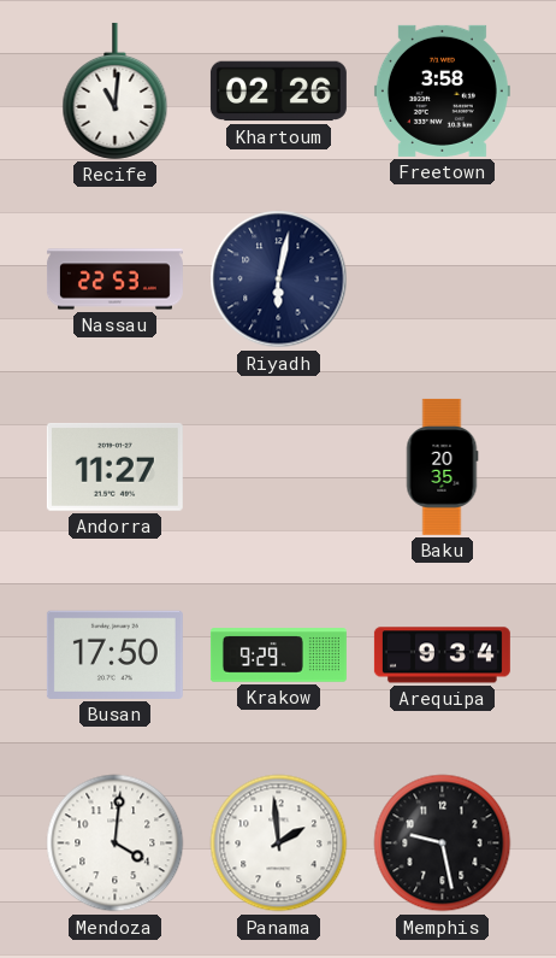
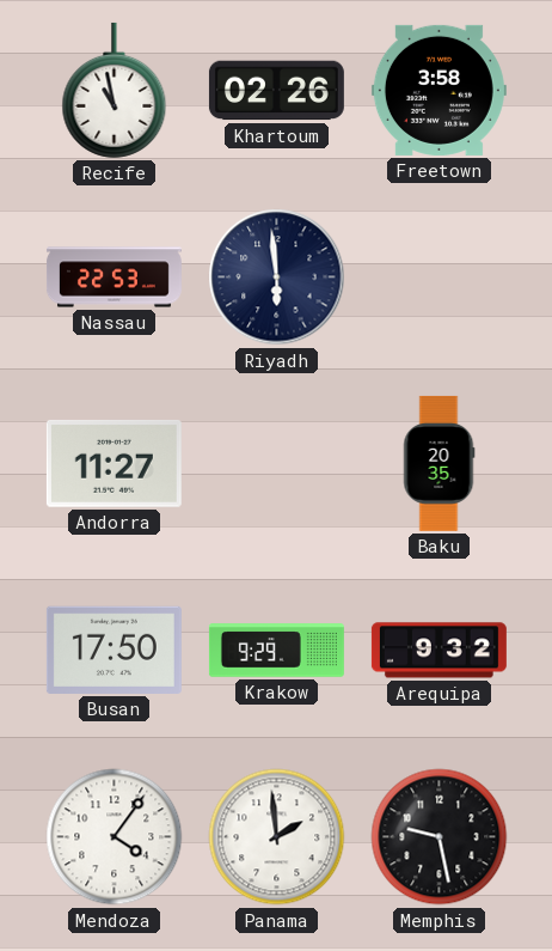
Recife: 11:01 -> 10:58 (115, 90)
Riyadh: 6:02 -> 5:59 (277, 278)
Arequipa: 9:34 -> 9:32 (438, 651)
Mendoza: 4:01 -> 4:06 (115, 837)
